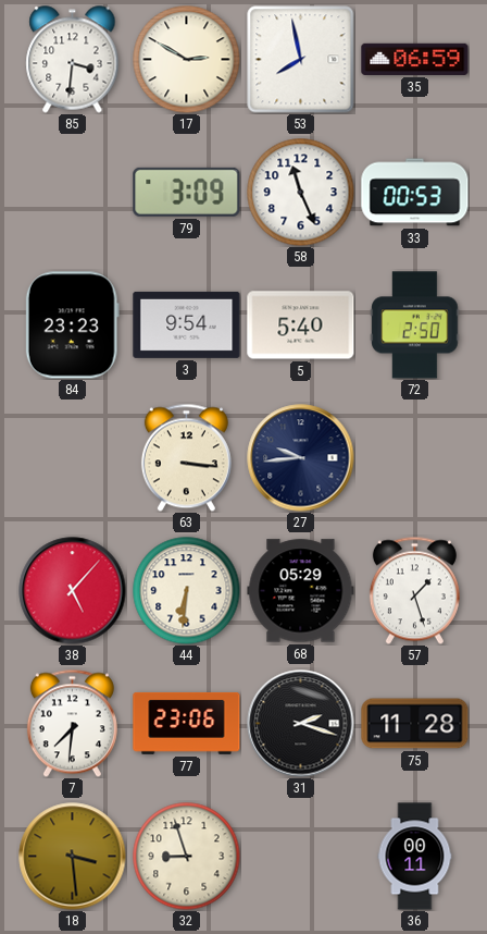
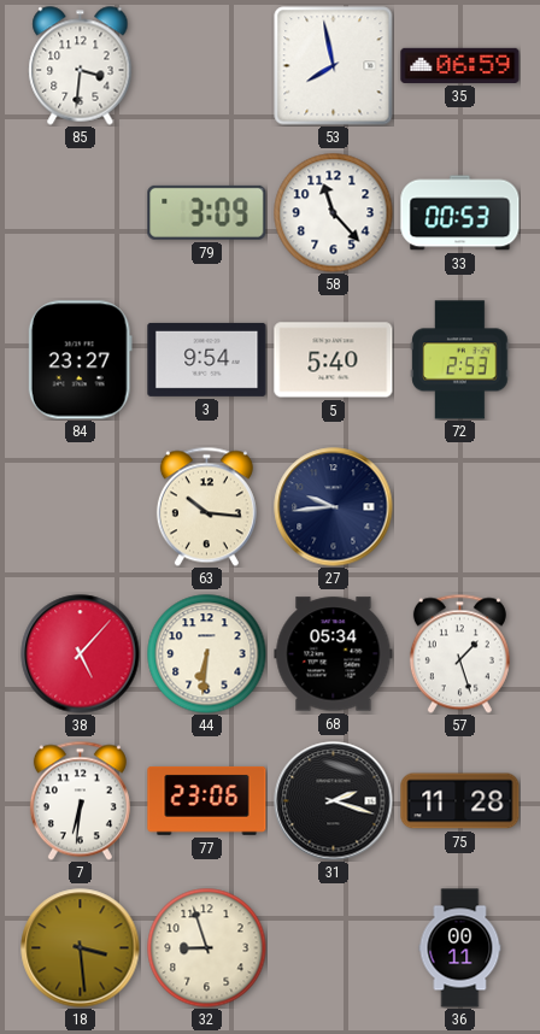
17: 2:50 -> none (187, 60)
58: 11:26 -> 11:23 (334, 213)
84: 23:23 -> 23:27 (80, 360)
72: 2:50 -> 2:53 (460, 360)
63: 3:16 -> 10:16 (206, 506)
68: 05:29 -> 05:34 (334, 654)
7: 7:31 -> 6:31 (80, 800)
